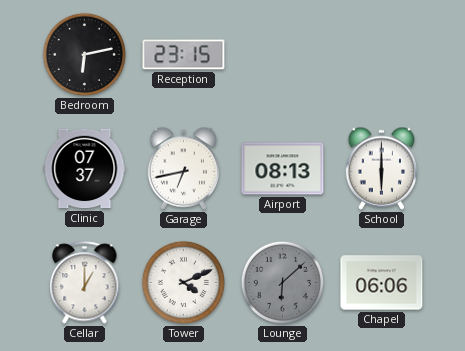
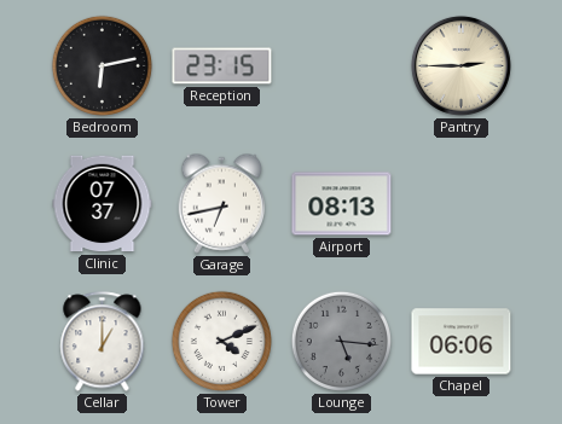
Pantry: none -> 2:45 (460, 65)
School: 6:00 -> none (382, 168)
Lounge: 6:08 -> 5:16 (341, 341)
